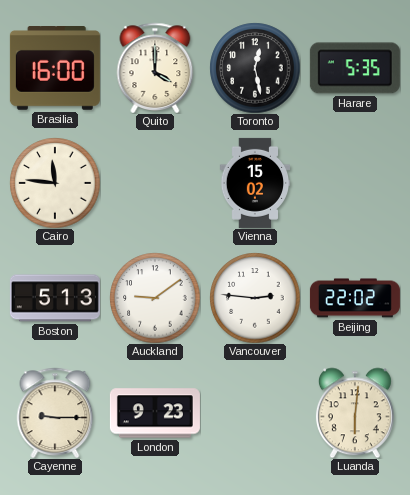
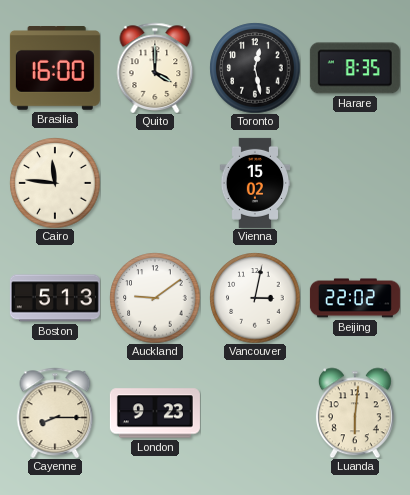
Harare: 5:35 -> 8:35 (355, 68)
Vancouver: 2:46 -> 3:02 (255, 298)
Cayenne: 9:15 -> 8:15 (55, 412)
